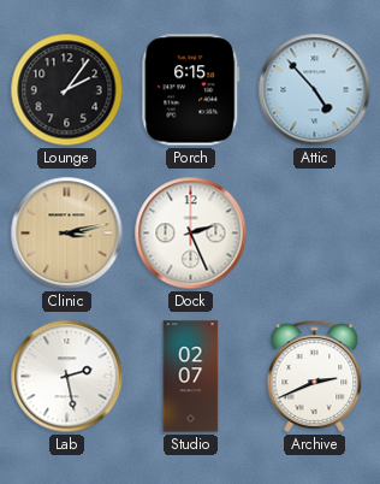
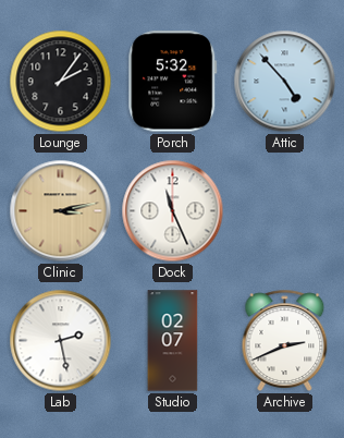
Porch: 6:15 -> 5:32 (173, 82)
Dock: 2:26 -> 11:26 (173, 211)
